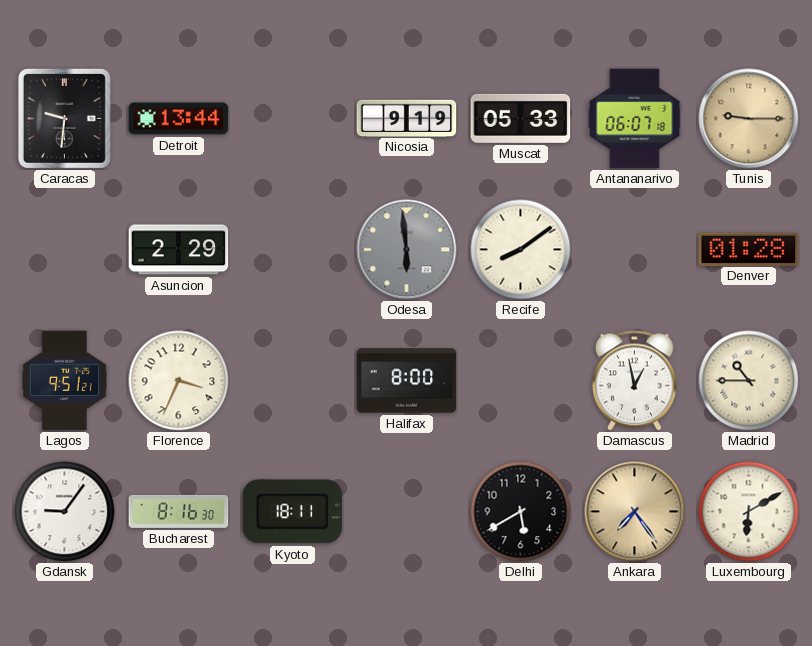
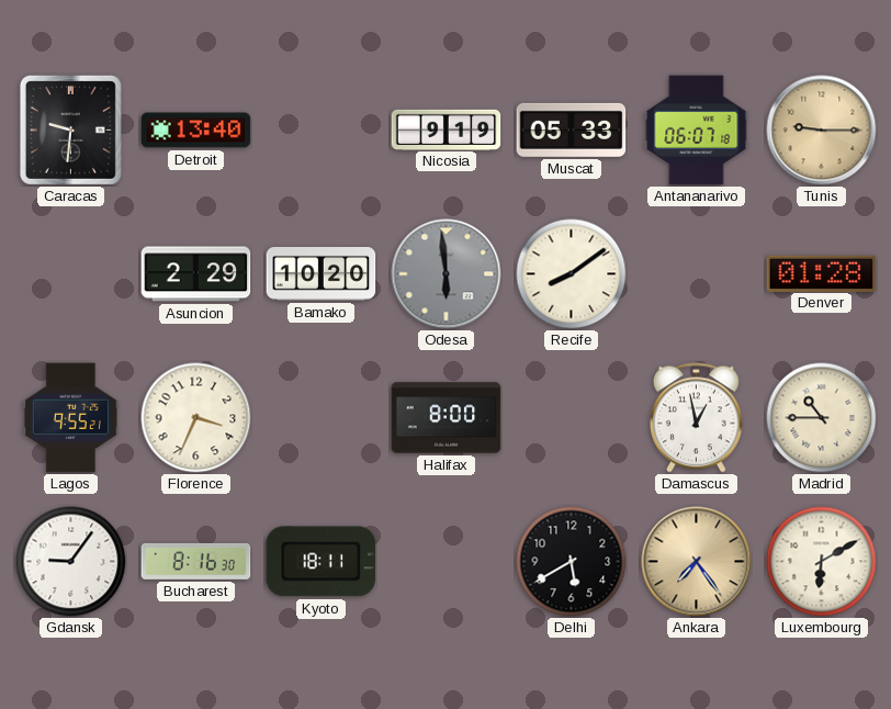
Detroit: 13:44 -> 13:40 (196, 131)
Bamako: none -> 10:20 (322, 274)
Lagos: 9:51 -> 9:55 (70, 418)
